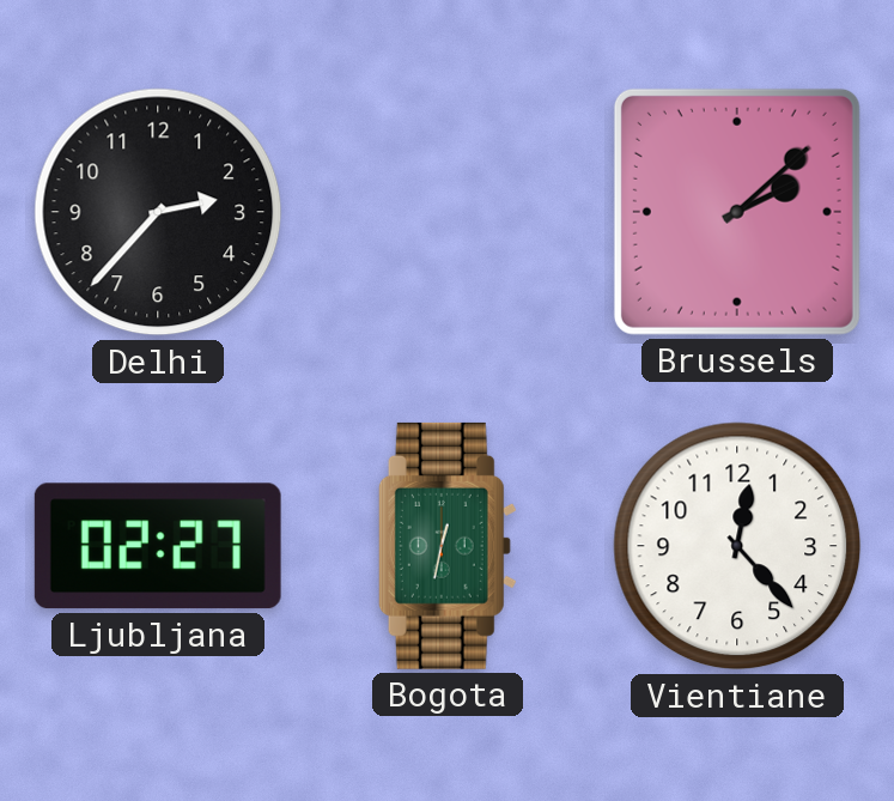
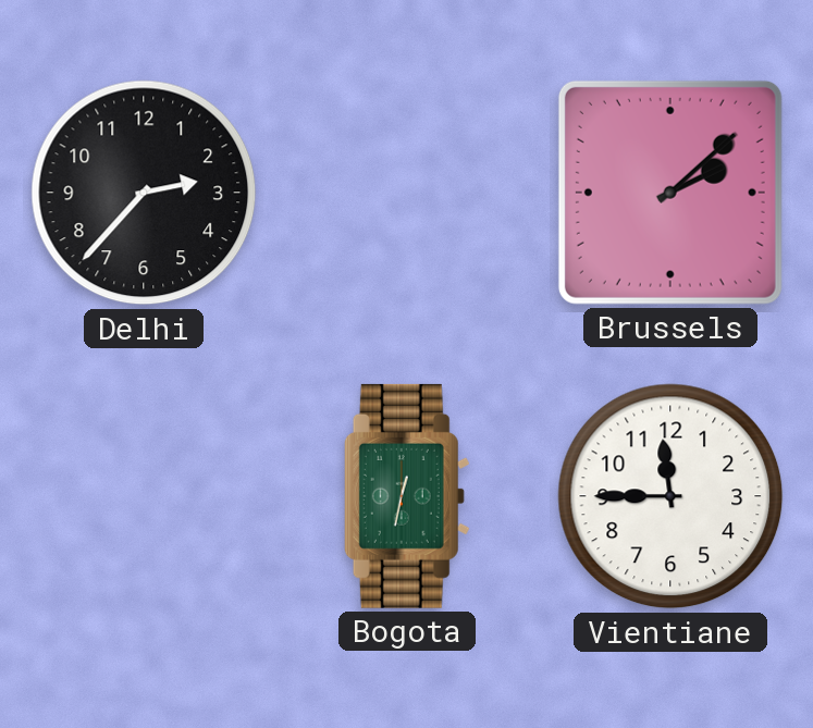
Ljubljana: 02:27 -> none (158, 546)
Vientiane: 12:23 -> 11:45 (670, 496)
